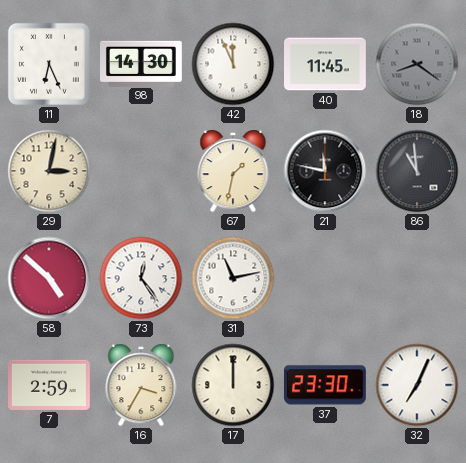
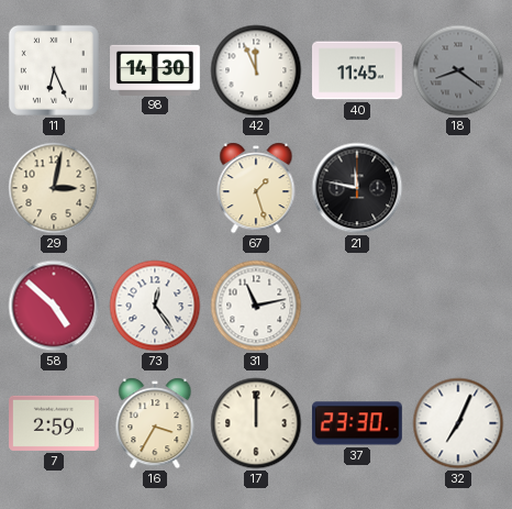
67: 1:32 -> 1:27 (256, 188)
86: 10:59 -> none (417, 171)
